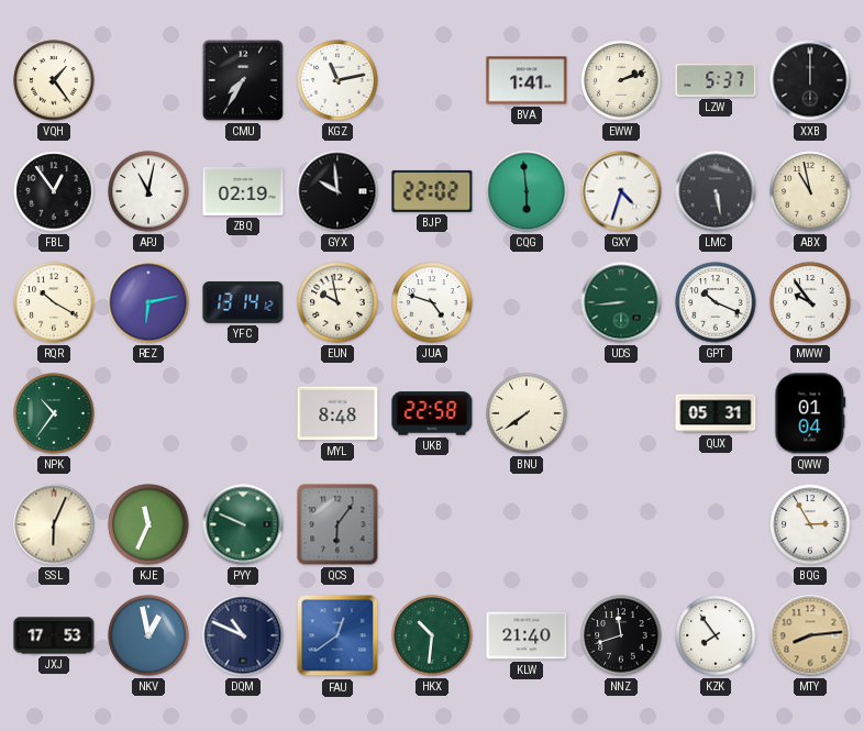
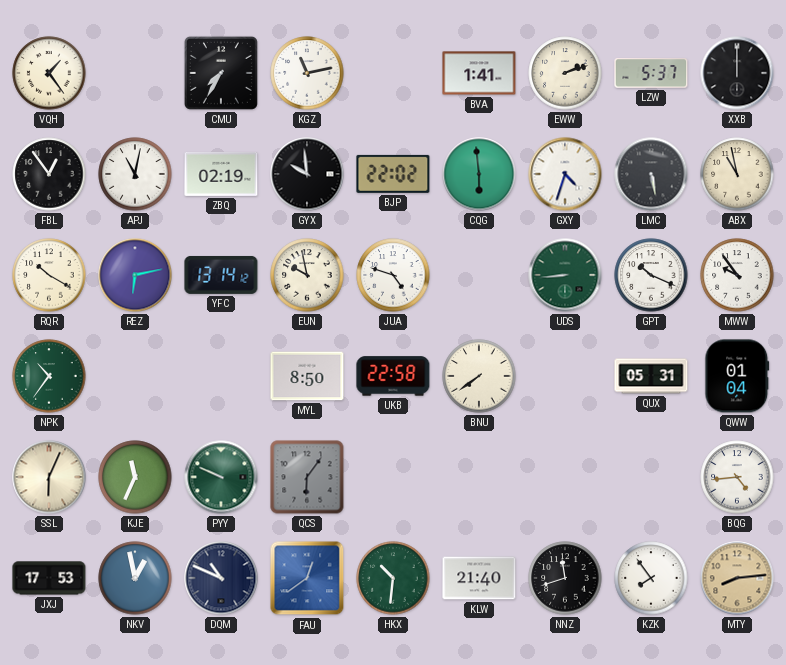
MYL: 8:48 -> 8:50 (307, 376)
BQG: 2:55 -> 4:44 (737, 477)
